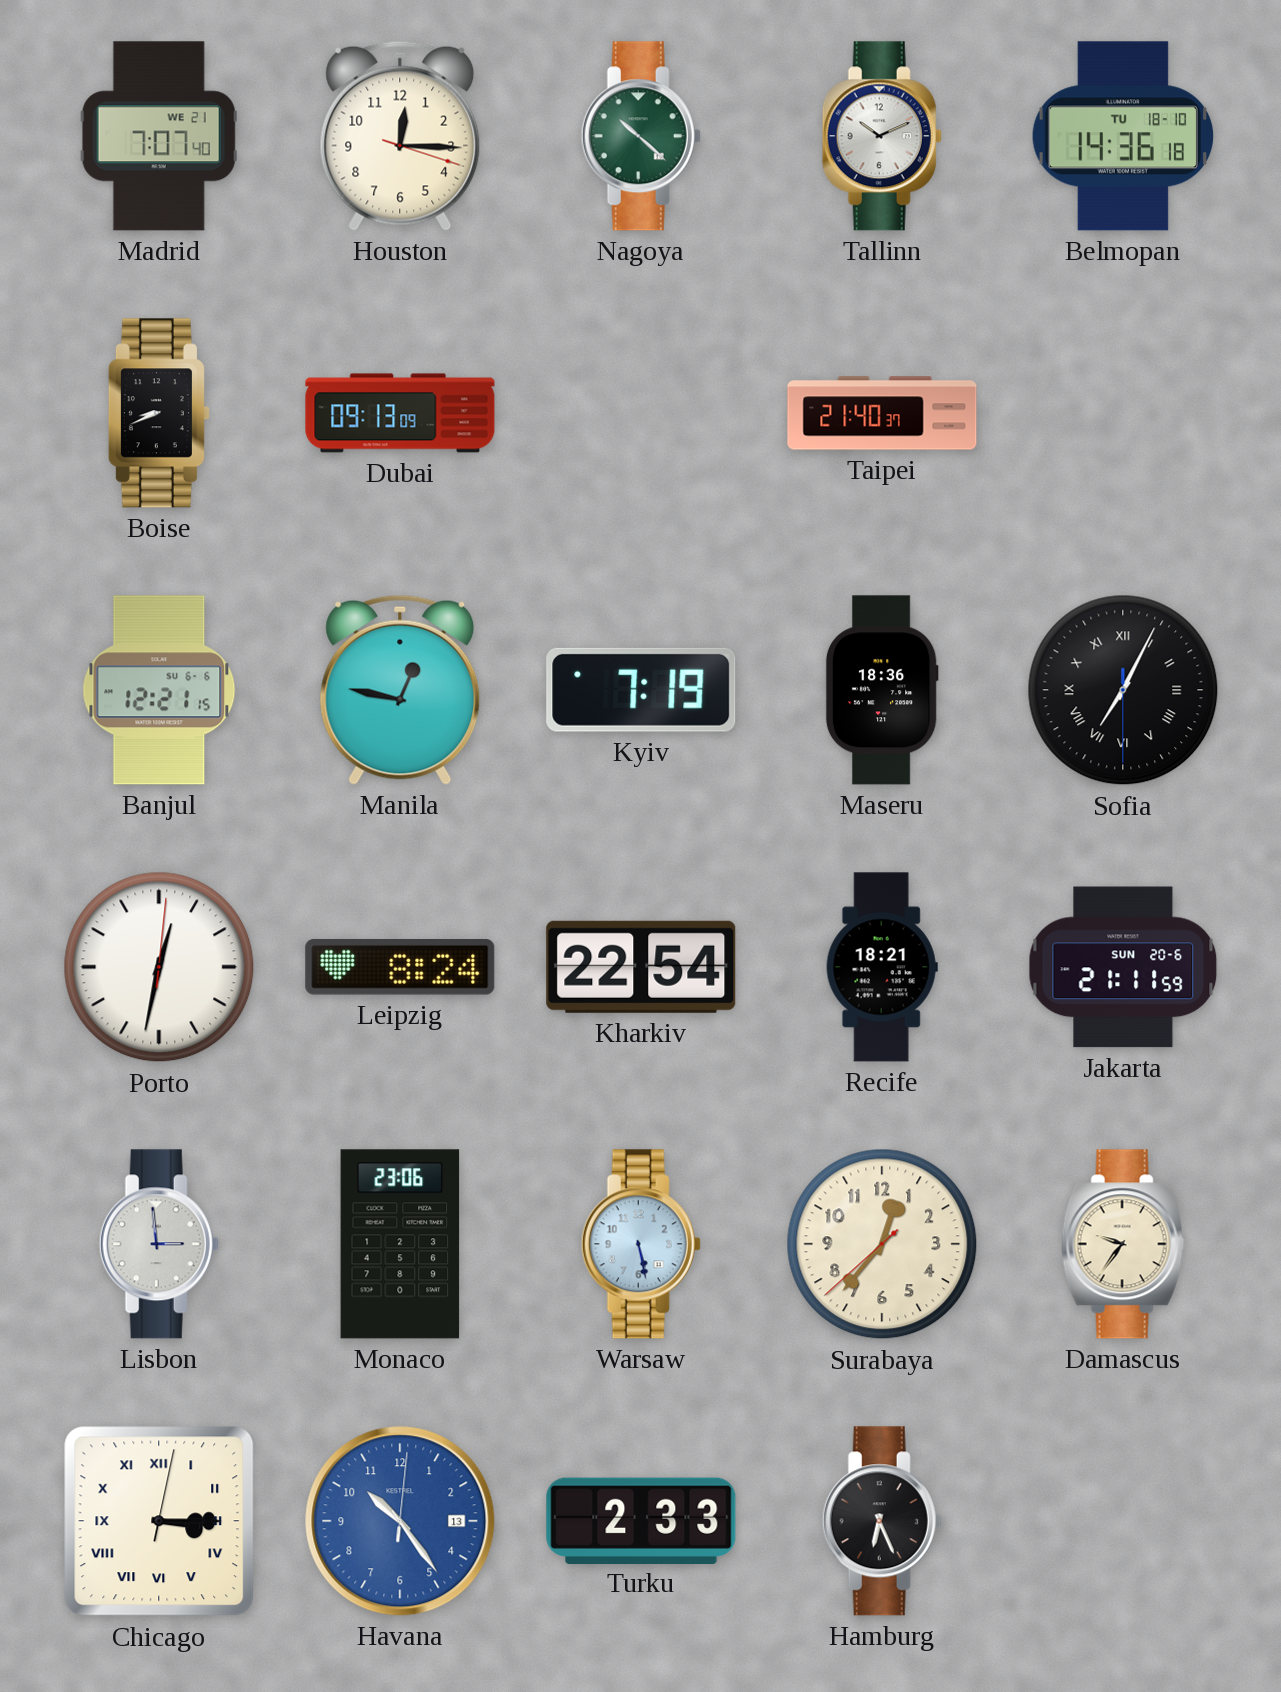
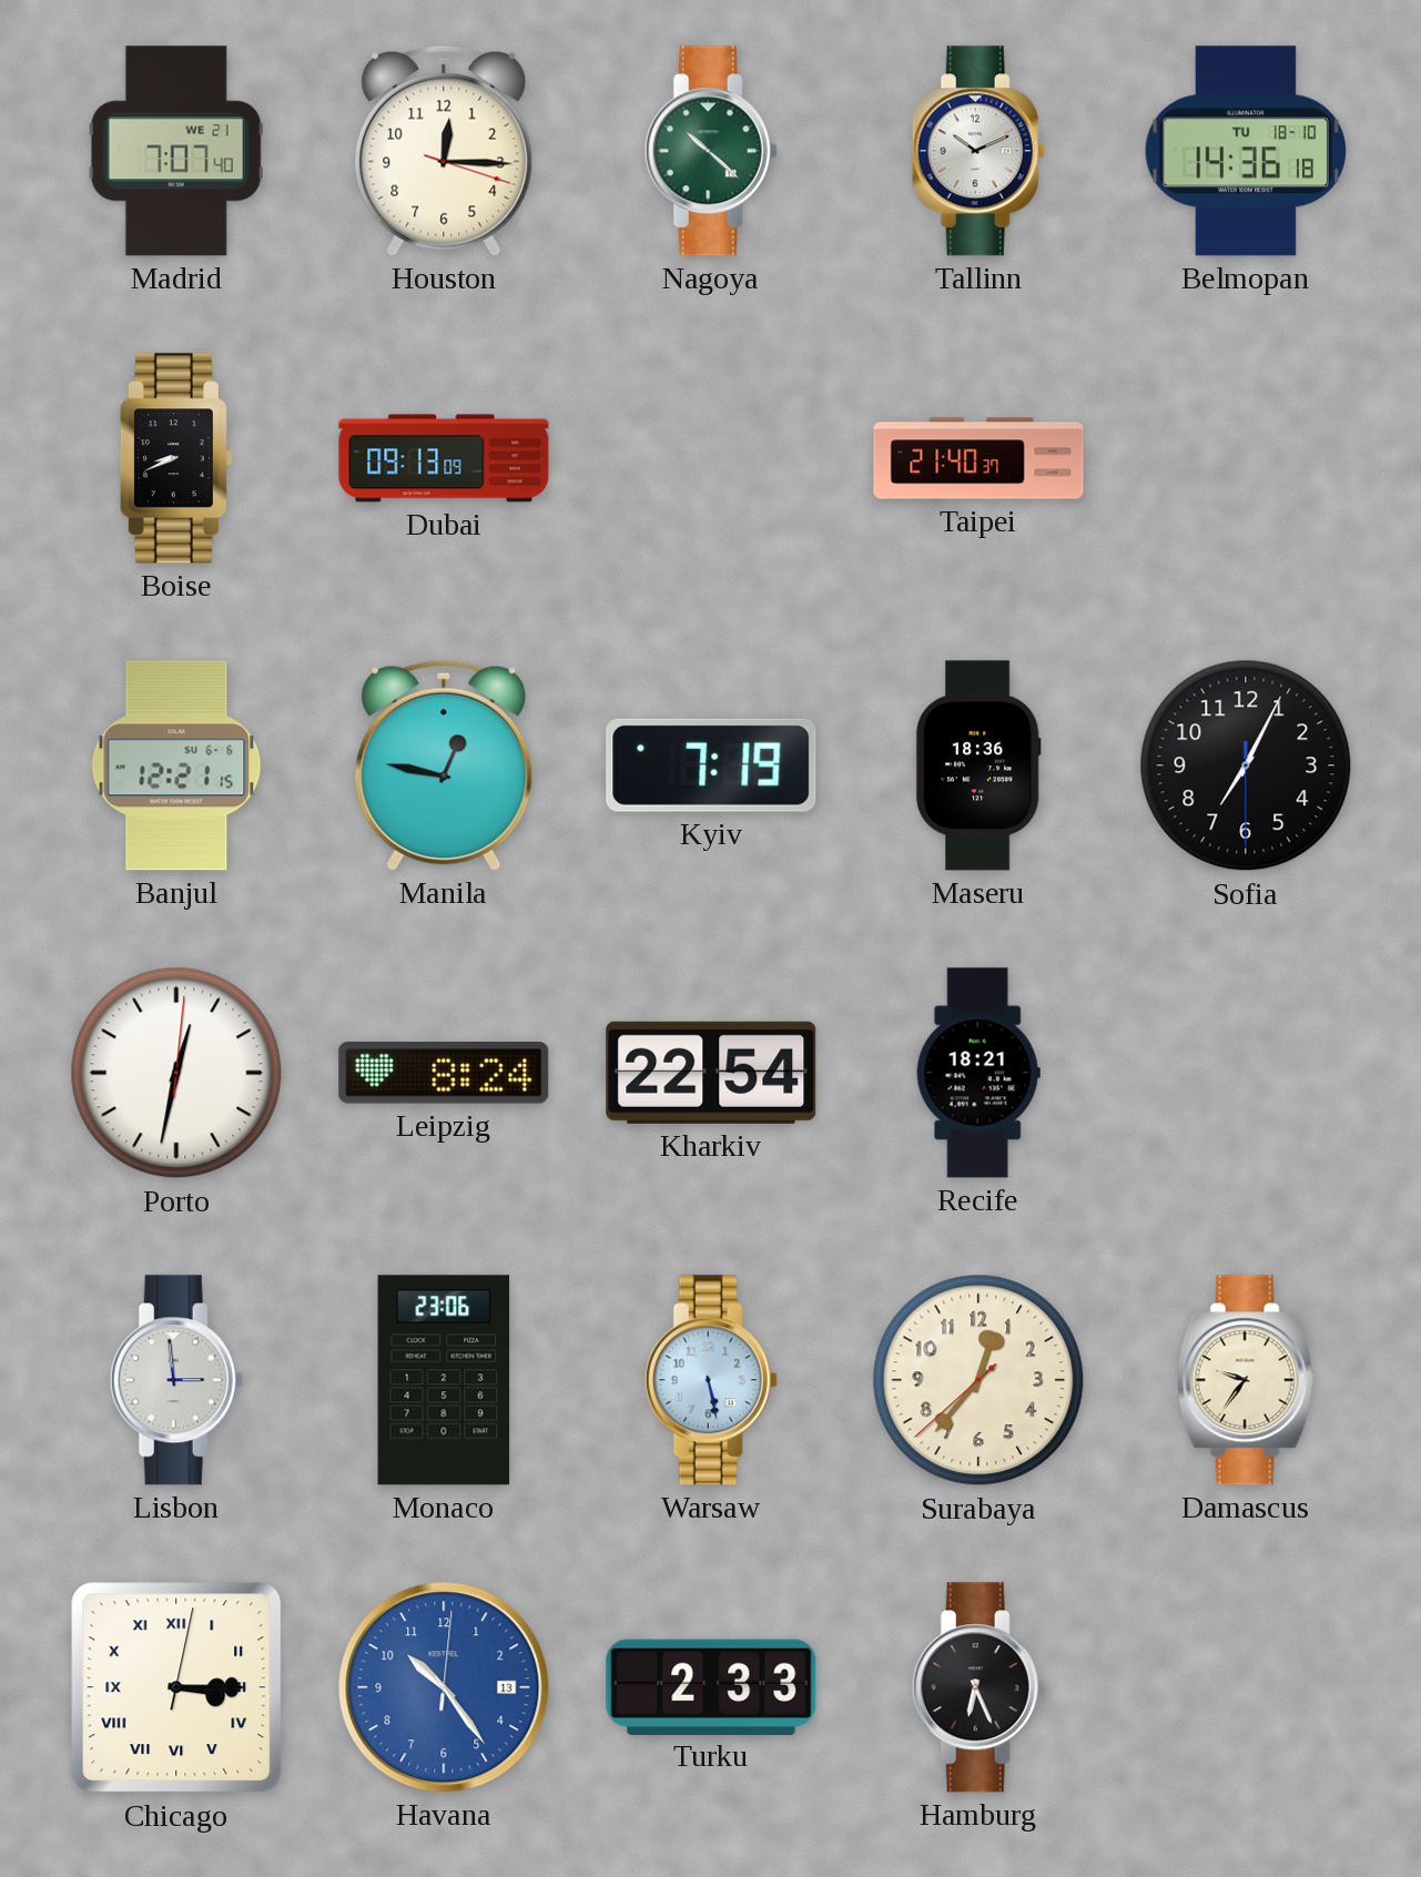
Sofia numerals: Roman -> Arabic (1246, 765)
Jakarta: 21:11 -> none (1123, 967)
